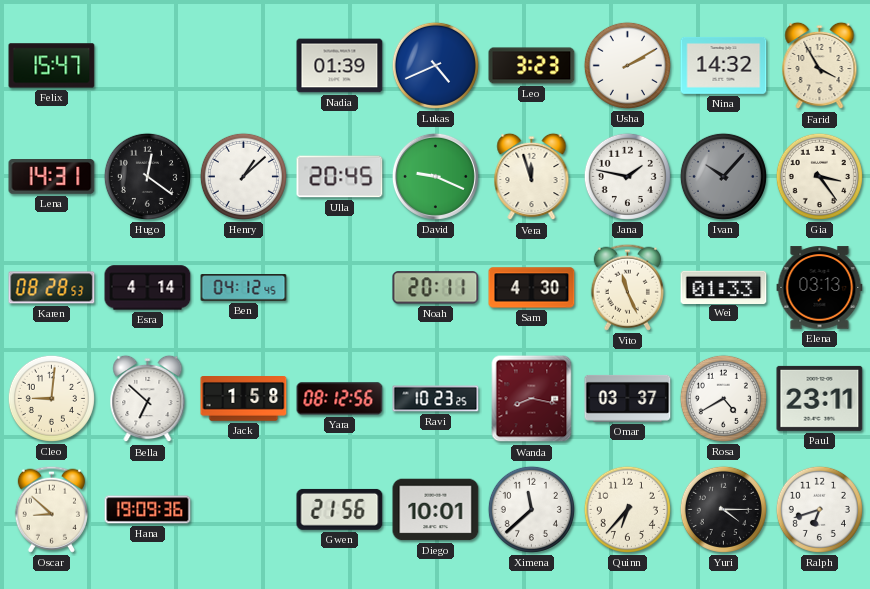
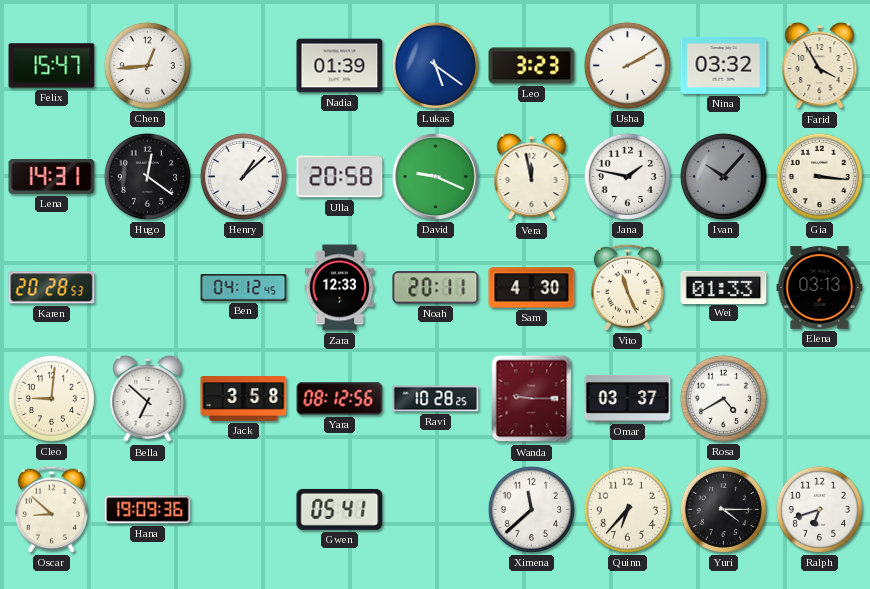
Chen: none -> 12:44 (147, 65)
Lukas: 4:41 -> 5:21 (435, 65)
Nina: 14:32 -> 03:32 (724, 65)
Ulla: 20:45 -> 20:58 (340, 177)
Vera: 11:57 -> 11:58 (532, 177)
Gia: 3:24 -> 3:16 (819, 176)
Karen: 08:28 -> 20:28 (52, 288)
Esra: 4:14 -> none (148, 288)
Zara: none -> 12:33 (340, 288)
Jack: 1:58 -> 3:58 (244, 399)
Ravi: 10:23 -> 10:28 (436, 399)
Wanda: 8:17 -> 9:15 (532, 399)
Paul: 23:11 -> none (820, 398)
Gwen: 21:56 -> 05:41 (340, 509)
Diego: 10:01 -> none (436, 510)
